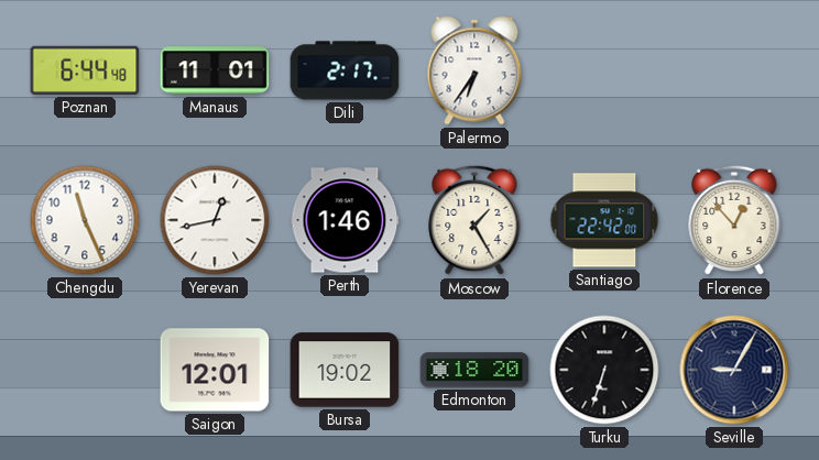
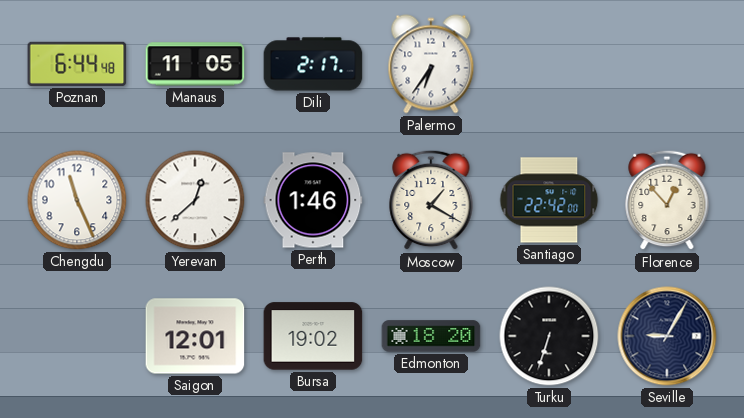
Manaus: 11:01 -> 11:05 (195, 64)
Yerevan: 12:43 -> 12:38 (195, 200)
Moscow: 1:25 -> 1:20 (431, 200)
